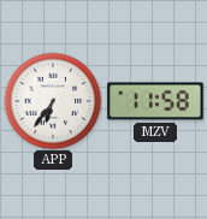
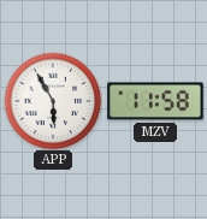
APP: 6:36 -> 5:55 (53, 101)
